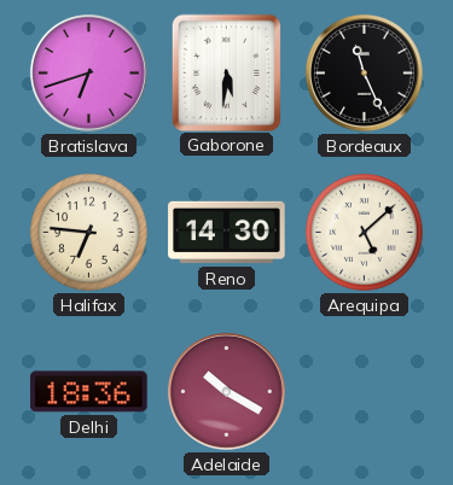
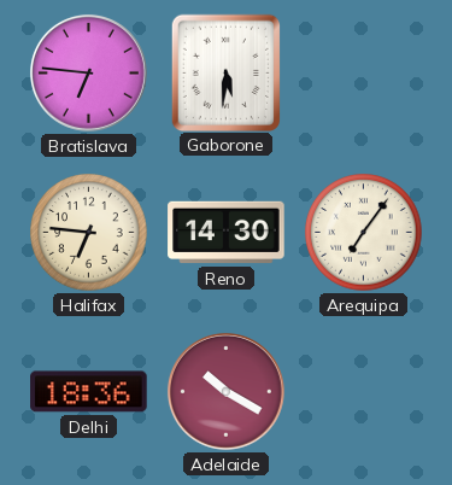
Bratislava: 6:42 -> 6:46 (88, 72)
Bordeaux: 11:26 -> none (364, 72)
Arequipa: 5:08 -> 7:06 (364, 233)
